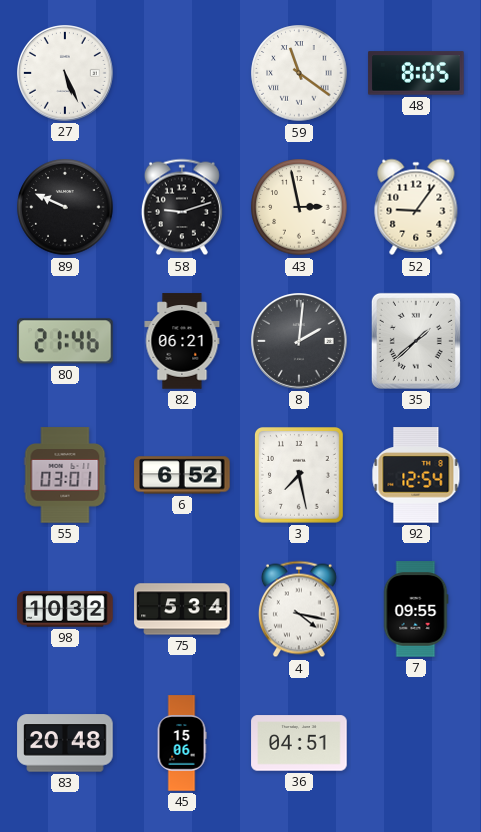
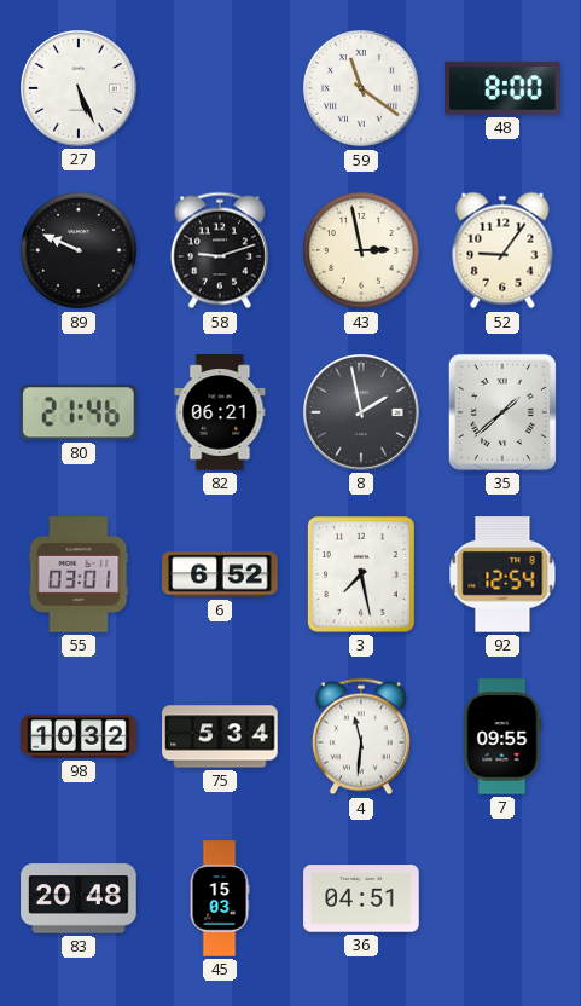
48: 8:05 -> 8:00 (502, 88)
8: 2:01 -> 1:58 (362, 414)
4: 4:17 -> 11:31 (361, 736)
45: 15:06 -> 15:03 (220, 898)
